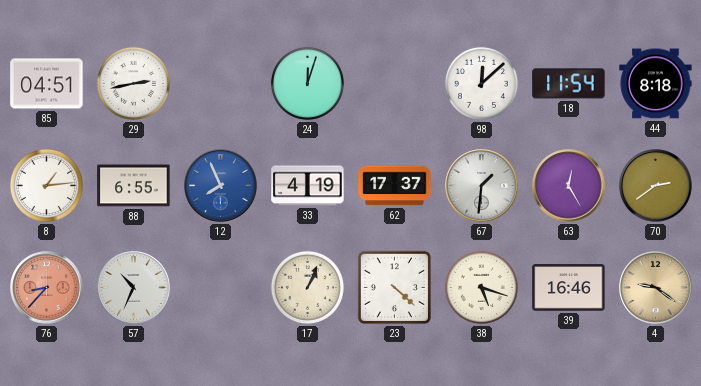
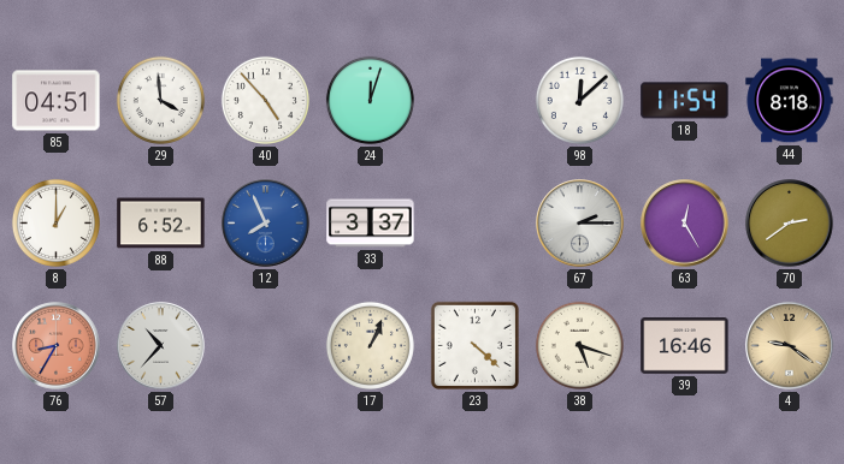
29: 2:43 -> 3:59 (160, 100)
40: none -> 4:53 (265, 100)
8: 1:14 -> 1:00 (55, 222)
88: 6:55 -> 6:52 (161, 224)
33: 4:19 -> 3:37 (371, 224)
62: 17:37 -> none (395, 186)
67: 1:31 -> 2:15 (580, 224)
76: 8:37 -> 8:35 (57, 346)
57: 10:34 -> 10:37 (161, 346)
